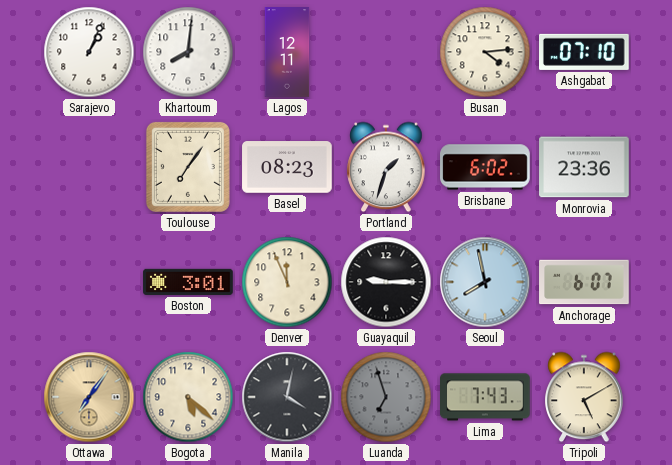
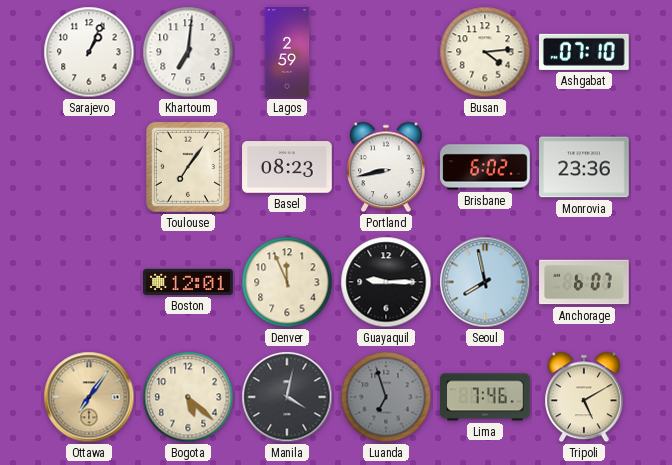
Khartoum: 8:01 -> 7:01 (188, 52)
Lagos: 12:11 -> 2:59 (287, 52)
Portland: 1:33 -> 8:43 (386, 167)
Boston: 3:01 -> 12:01 (188, 282)
Lima: 7:43 -> 7:46 (485, 397)
